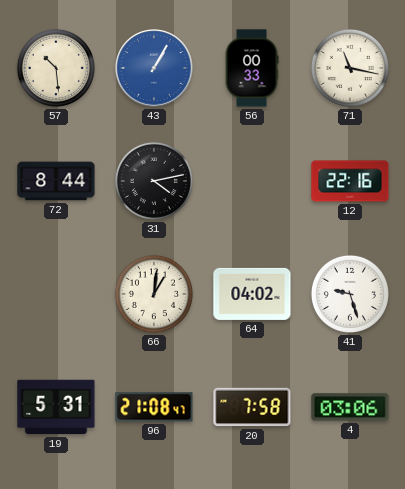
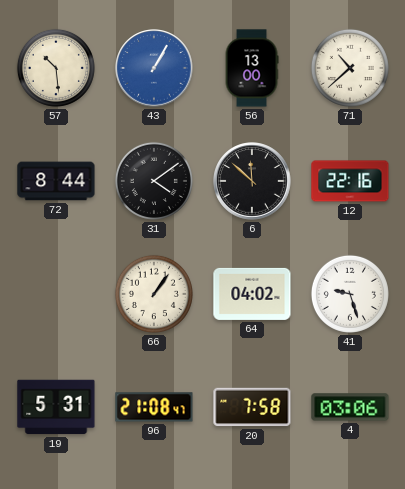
56: 00:33 -> 13:00 (252, 68)
71: 11:17 -> 10:38 (350, 68)
31: 4:13 -> 4:09 (154, 181)
6: none -> 11:52 (252, 181)
66: 1:01 -> 1:06 (154, 294)
